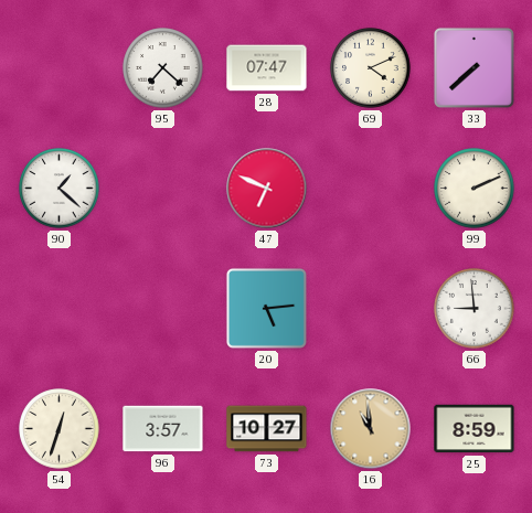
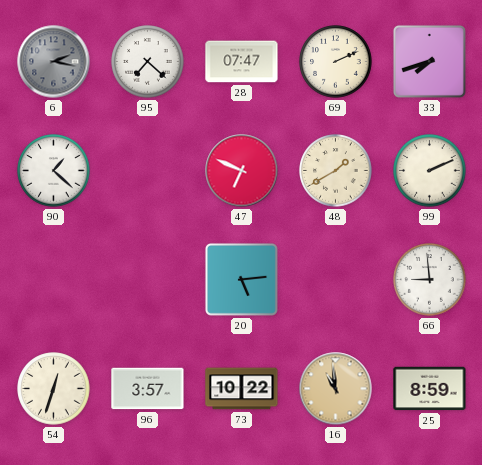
6: none -> 2:17 (54, 62)
69: 4:11 -> 2:11 (336, 62)
33: 7:38 -> 7:42 (429, 61)
48: none -> 1:40 (336, 171)
73: 10:27 -> 10:22 (242, 389)
